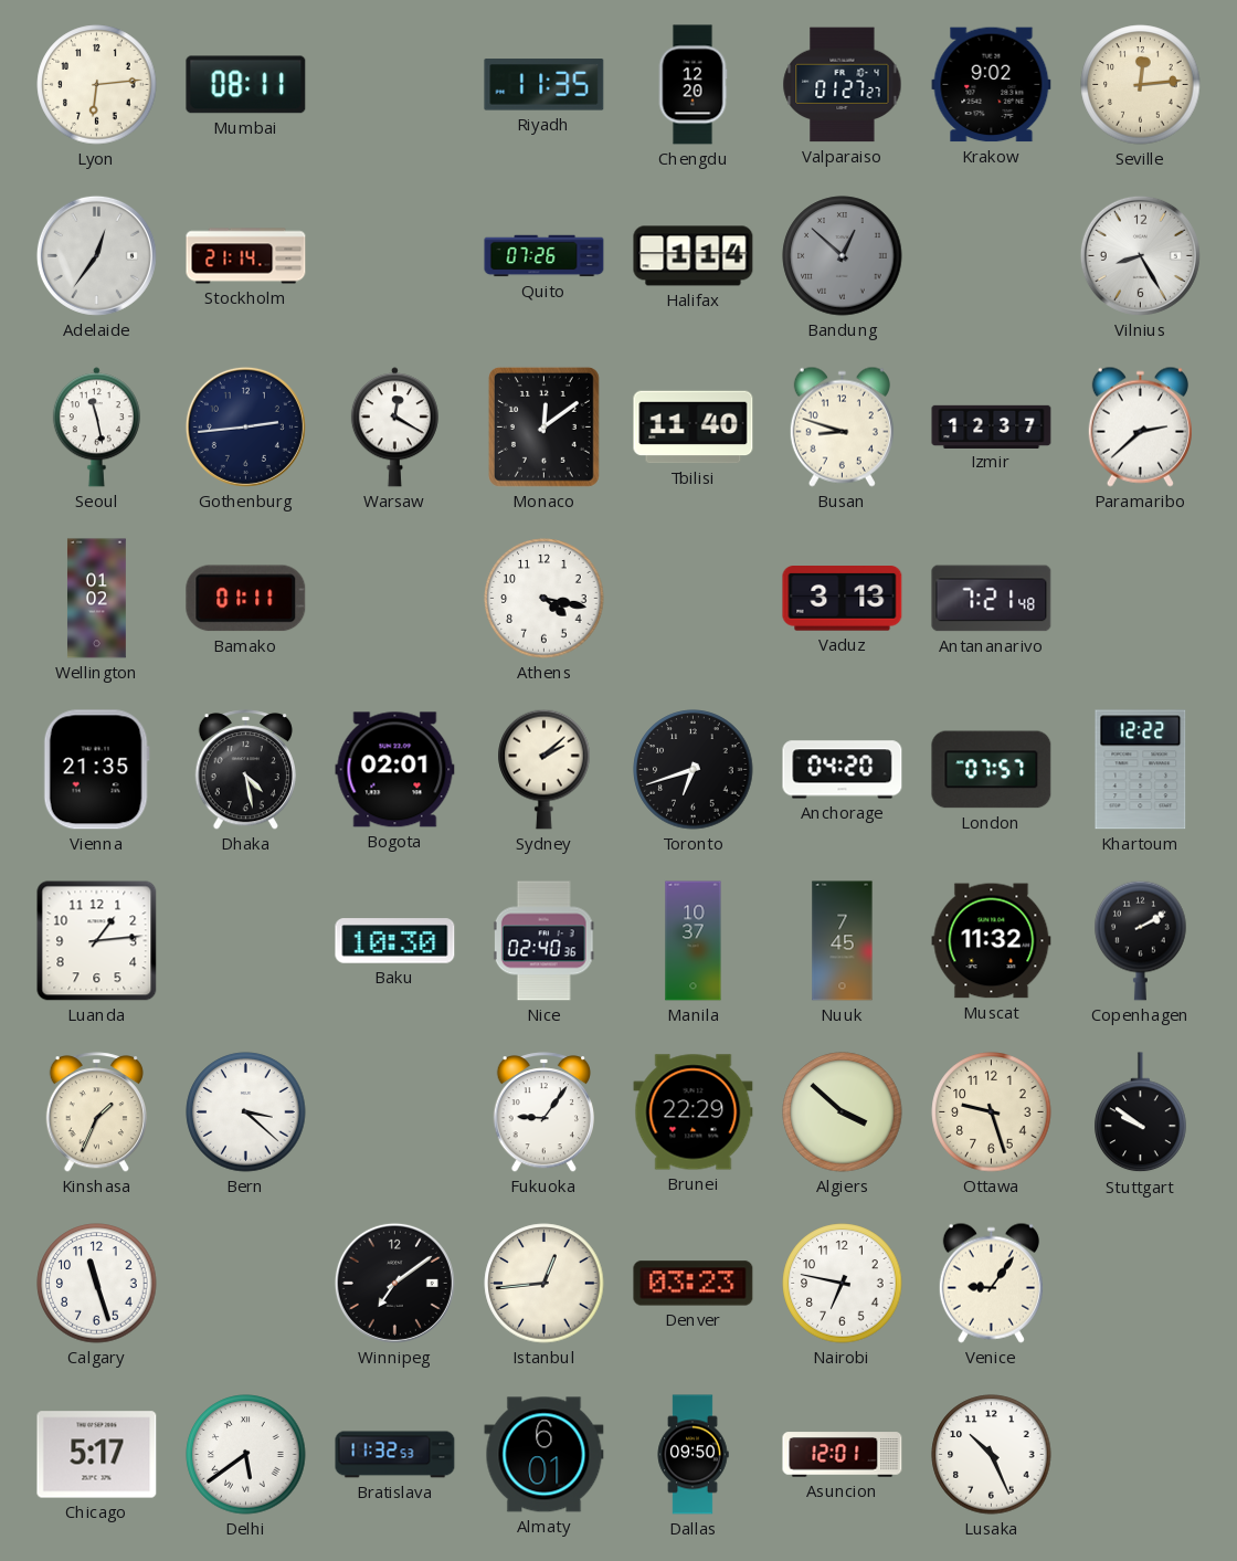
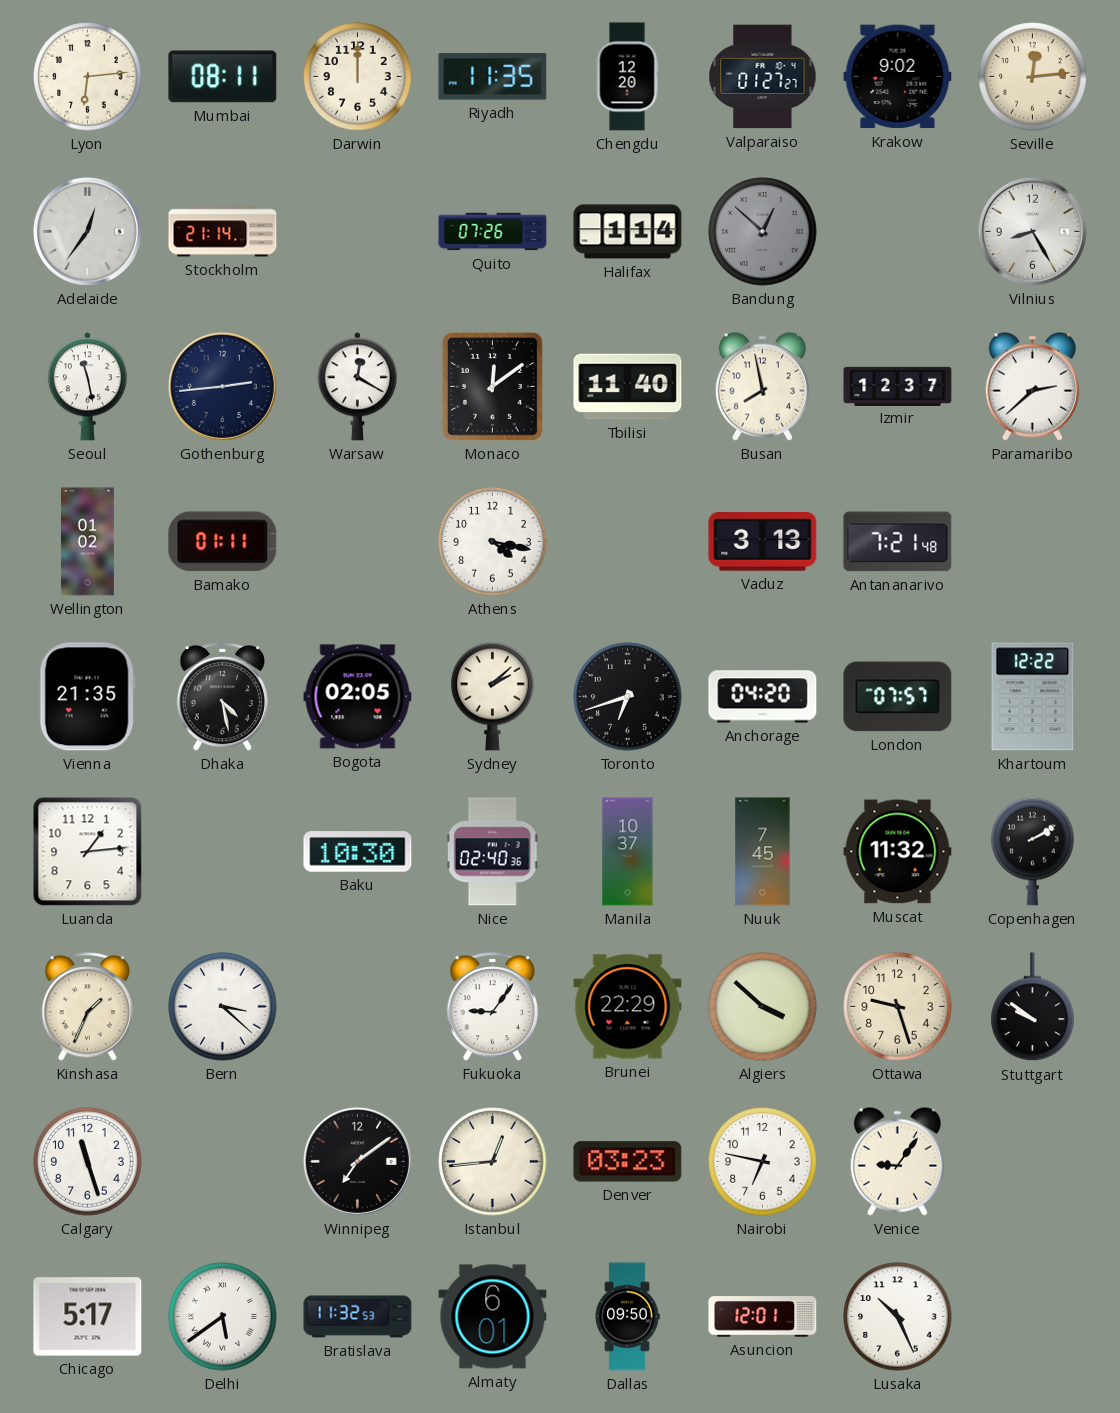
Darwin: none -> 12:00 (358, 77)
Busan: 8:48 -> 7:58 (762, 386)
Bogota: 02:01 -> 02:05 (358, 697)
